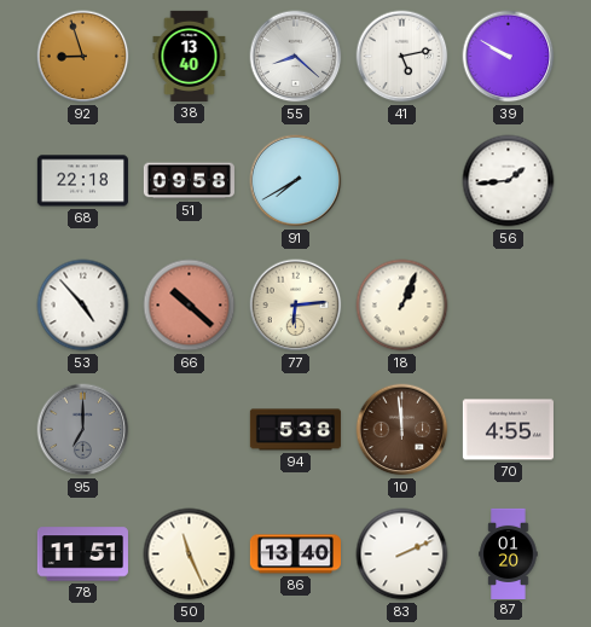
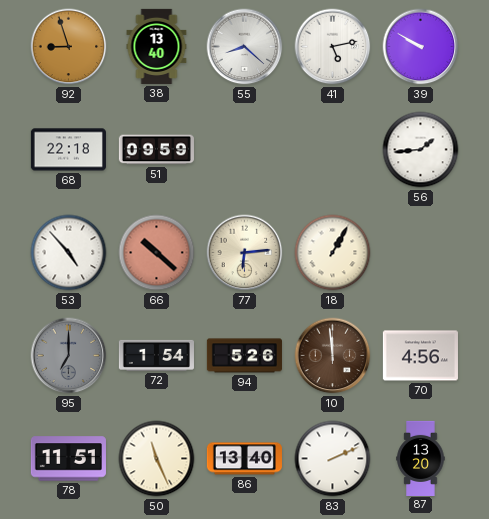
51: 09:58 -> 09:59 (156, 150)
91: 7:40 -> none (296, 181)
18: 1:04 -> 1:05 (333, 253)
72: none -> 1:54 (156, 355)
94: 5:38 -> 5:26 (244, 356)
70: 4:55 -> 4:56 (420, 356)
87: 01:20 -> 13:20 (421, 458)
